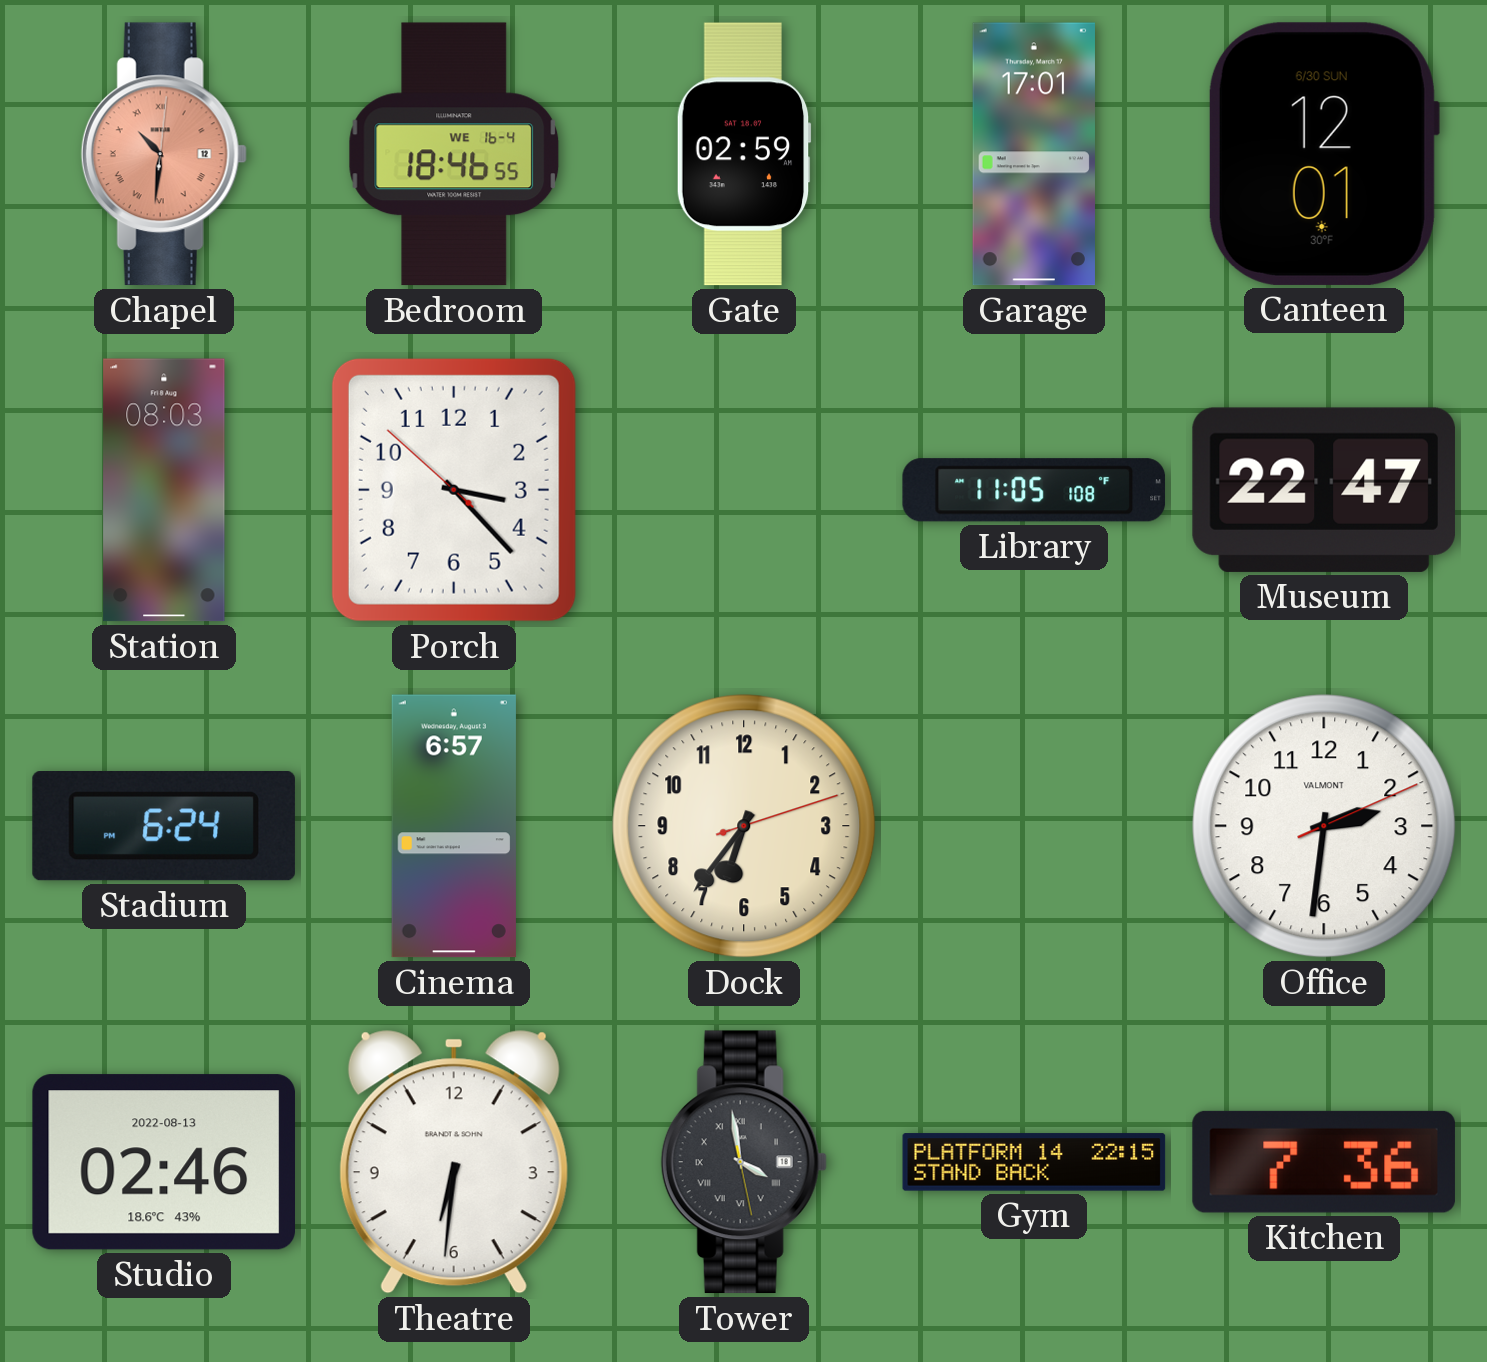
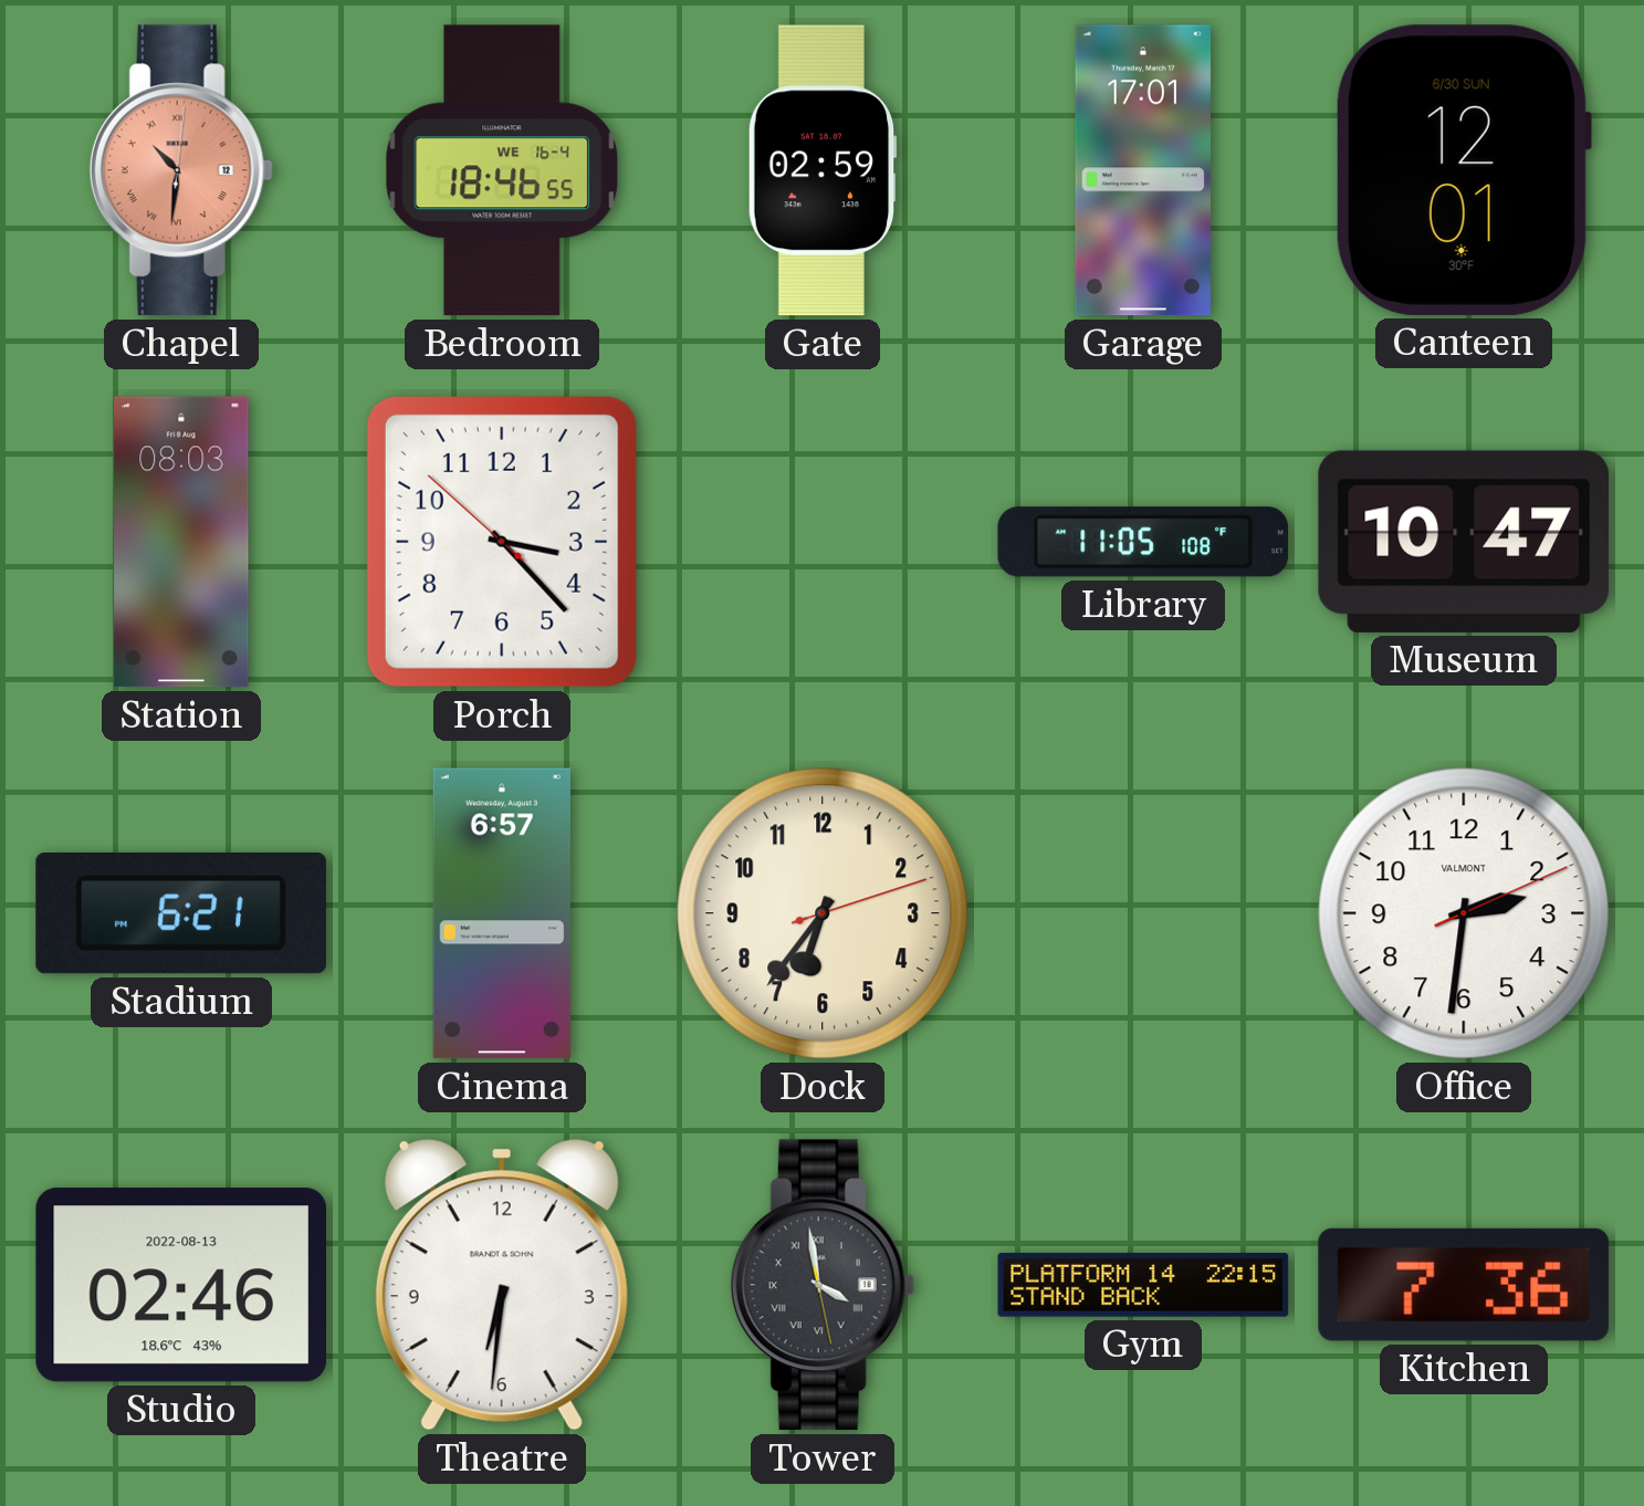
Museum: 22:47 -> 10:47 (1464, 542)
Stadium: 6:24 -> 6:21 (181, 914)
